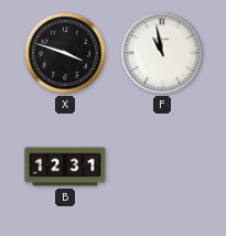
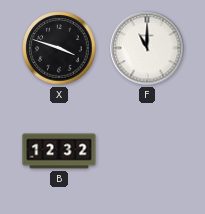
F: 10:58 -> 11:00 (147, 48)
B: 12:31 -> 12:32 (59, 151)
